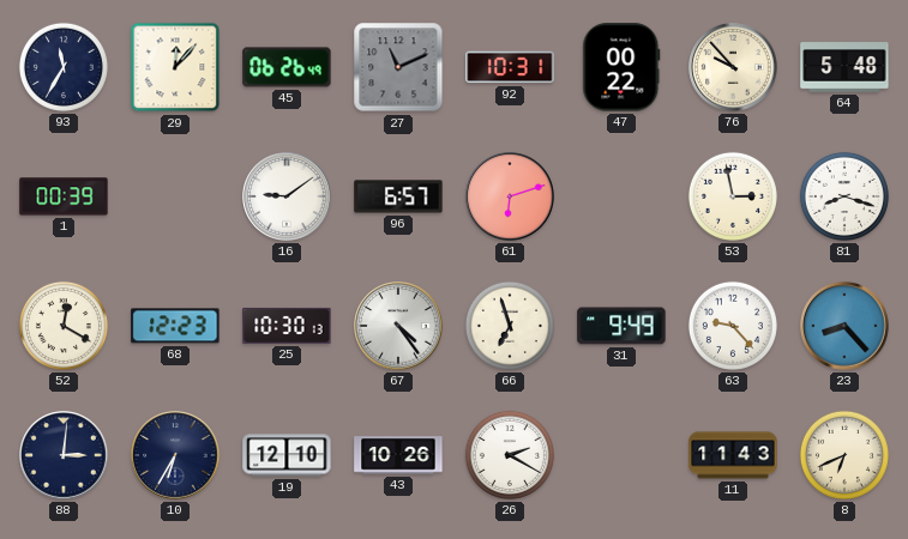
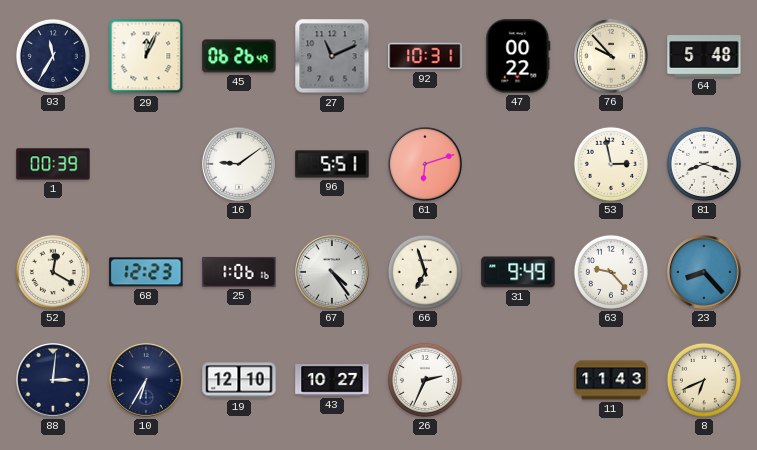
29: 12:07 -> 12:04 (146, 56)
96: 6:57 -> 5:51 (332, 164)
25: 10:30 -> 1:06 (239, 272)
43: 10:26 -> 10:27 (332, 380)
26: 2:20 -> 2:34 (425, 380)
